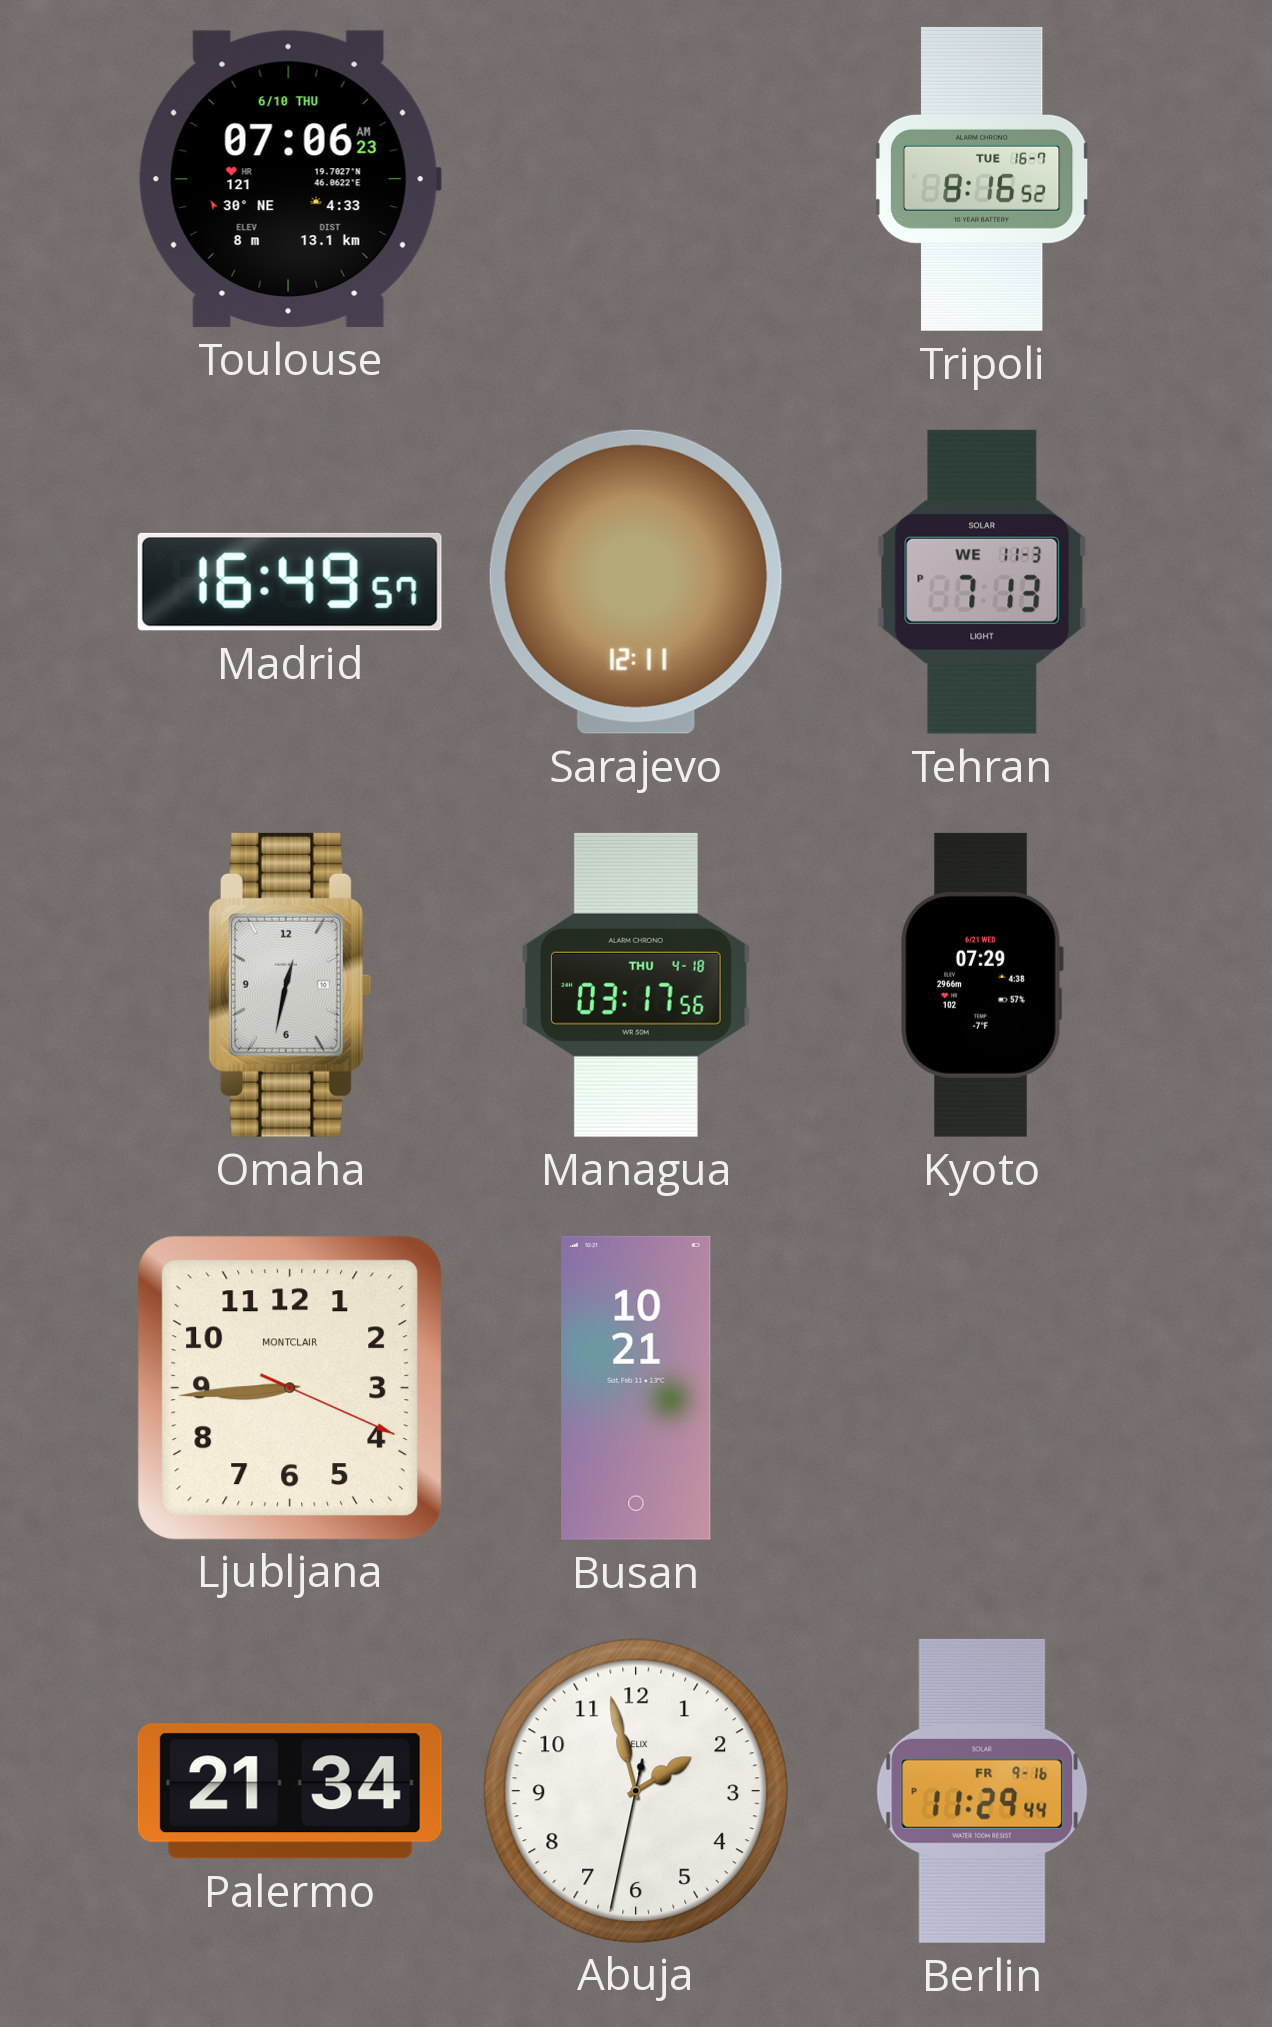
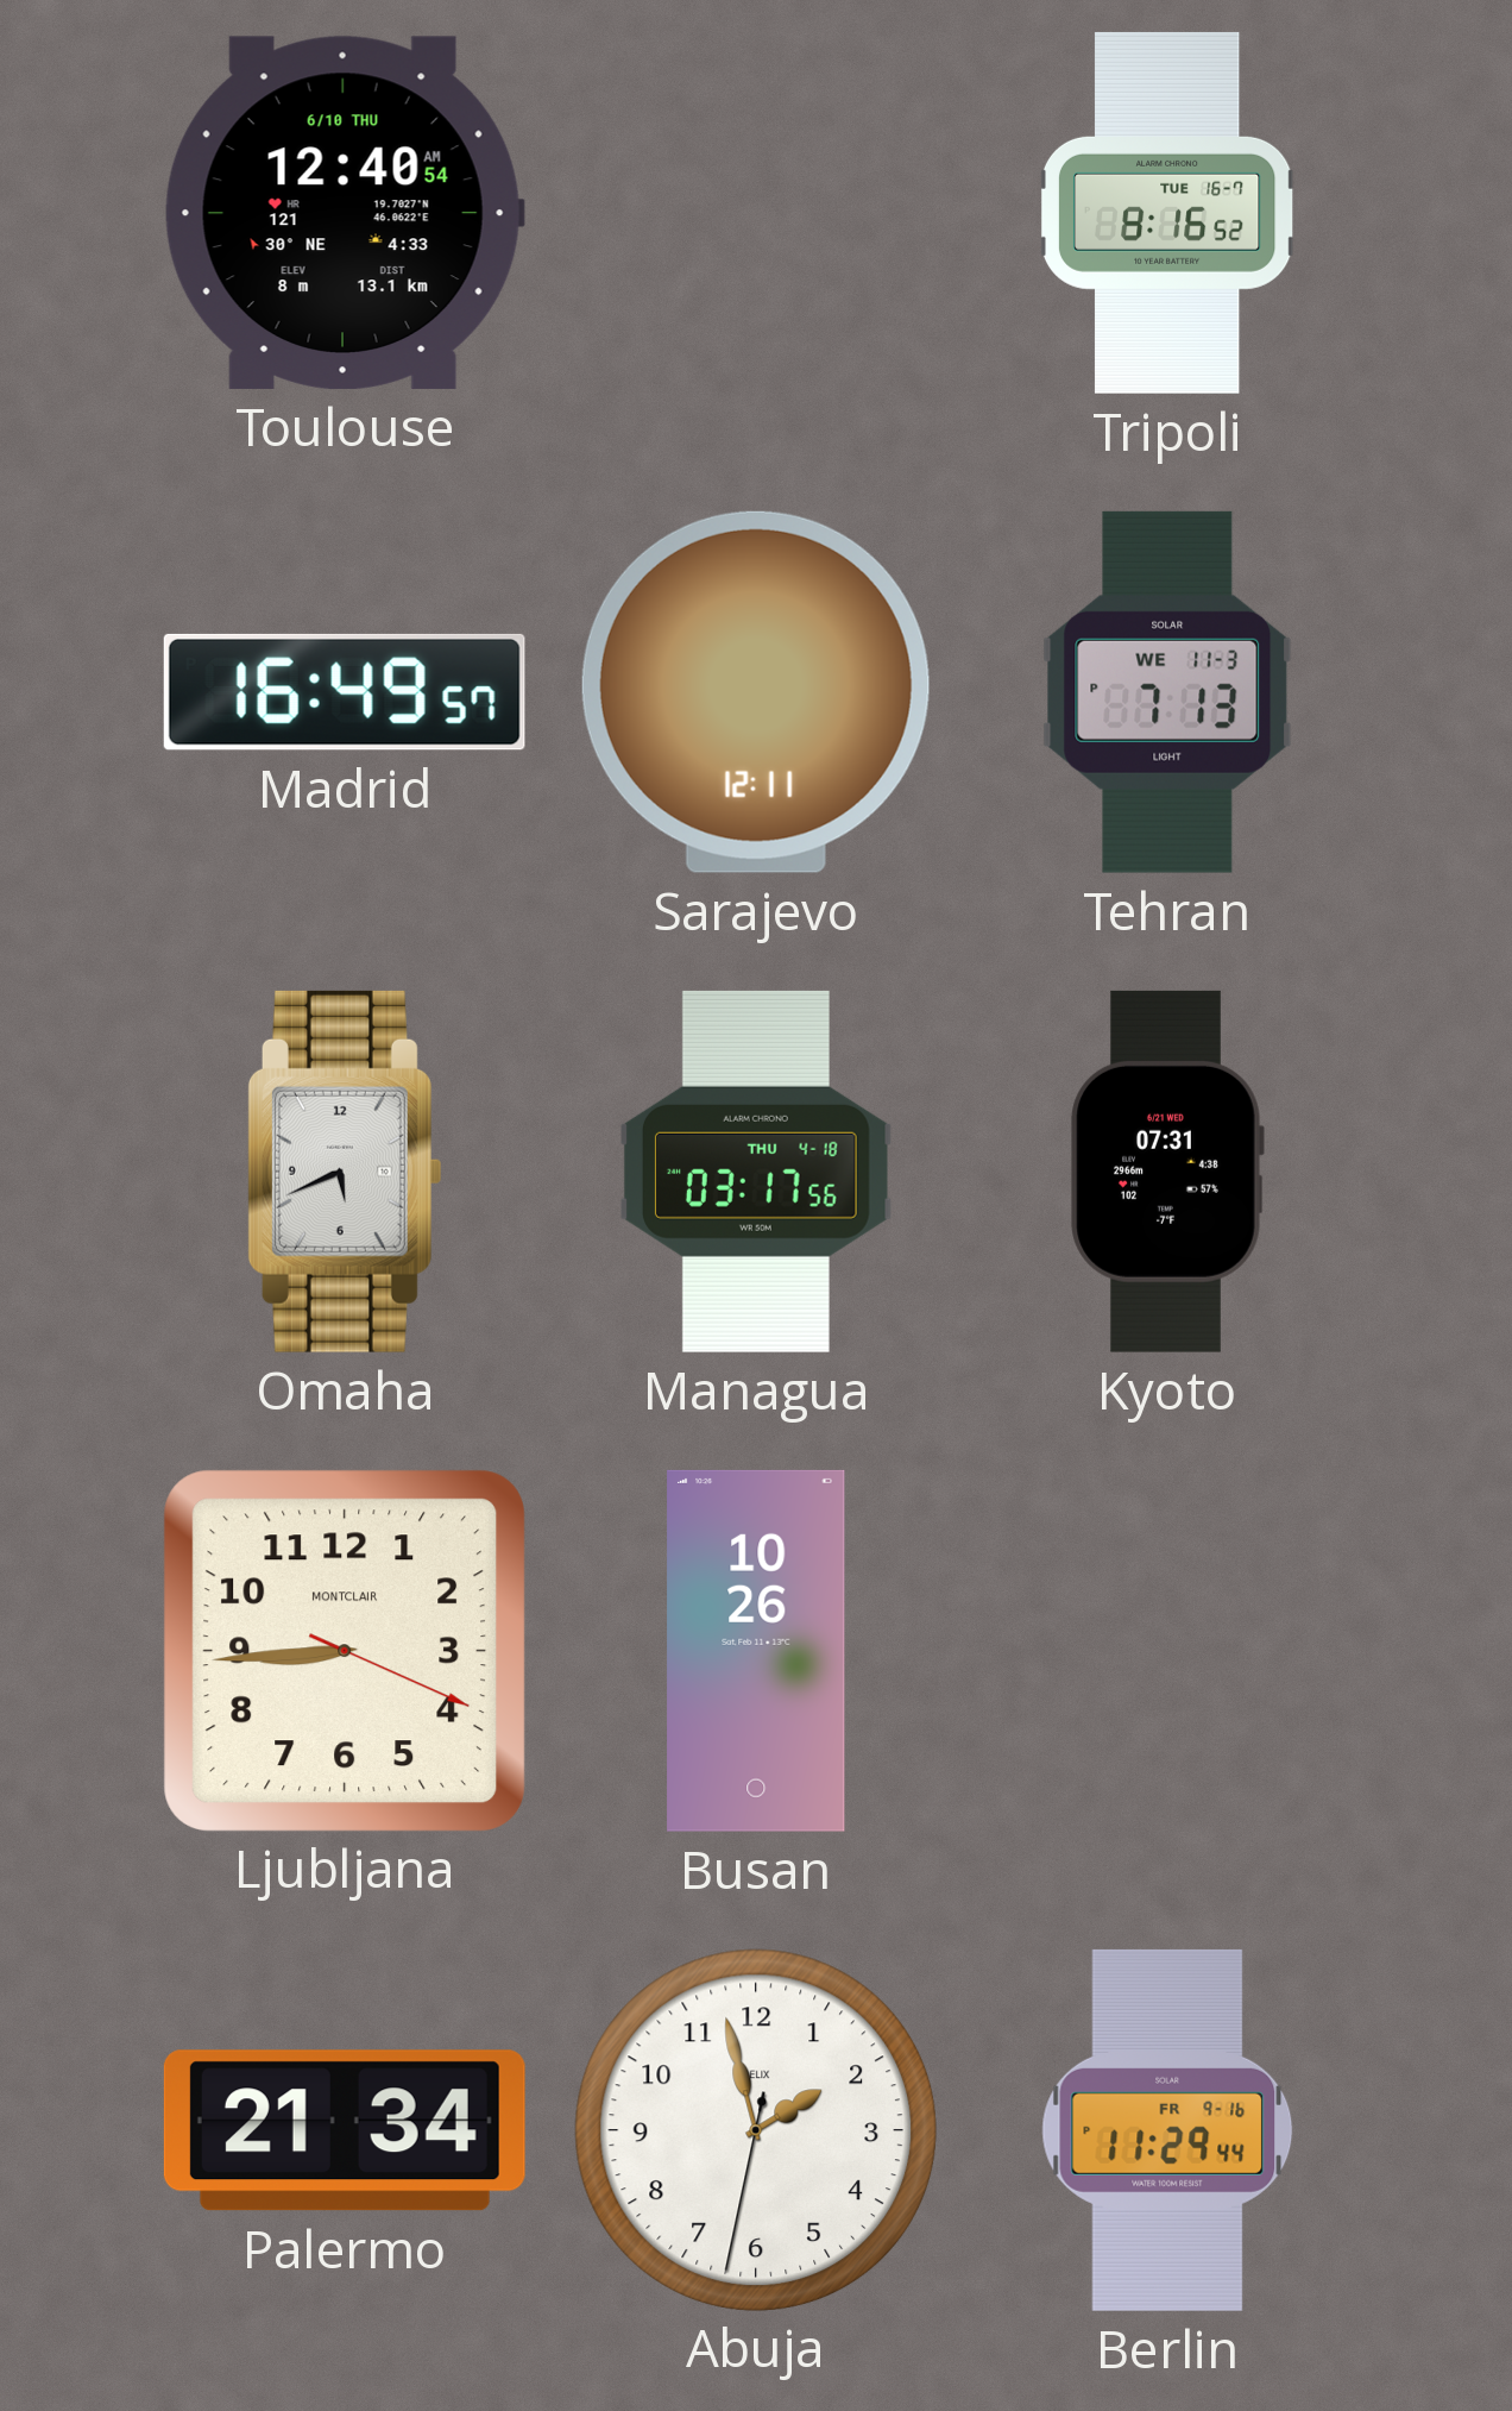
Toulouse: 07:06 -> 12:40 (345, 213)
Omaha: 12:32 -> 5:41 (344, 1172)
Kyoto: 07:29 -> 07:31 (1167, 1172)
Busan: 10:21 -> 10:26 (756, 1651)
